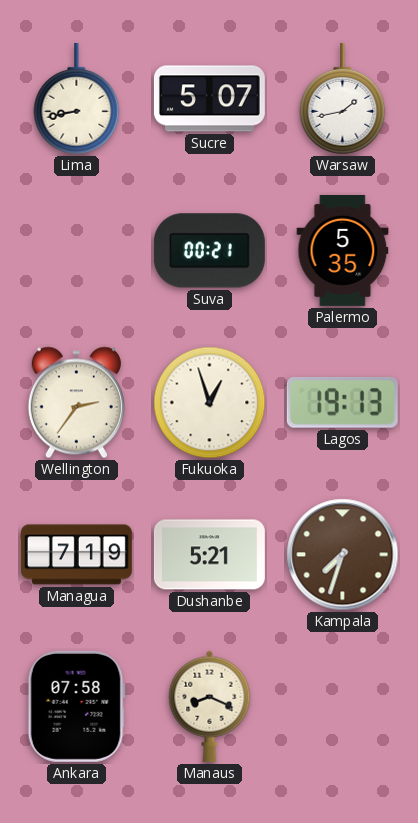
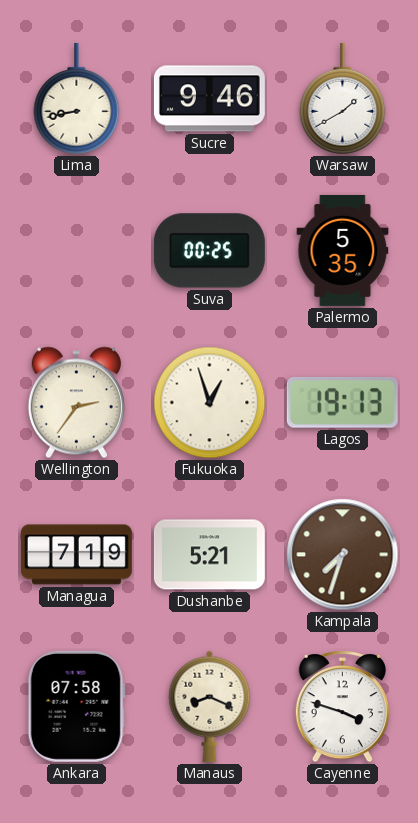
Sucre: 5:07 -> 9:46 (209, 99)
Warsaw: 1:43 -> 1:40 (343, 99)
Suva: 00:21 -> 00:25 (209, 251)
Cayenne: none -> 3:48 (342, 707)
